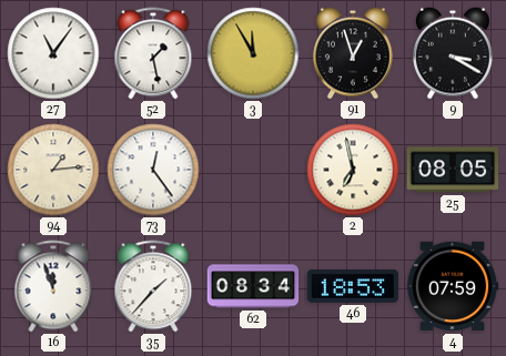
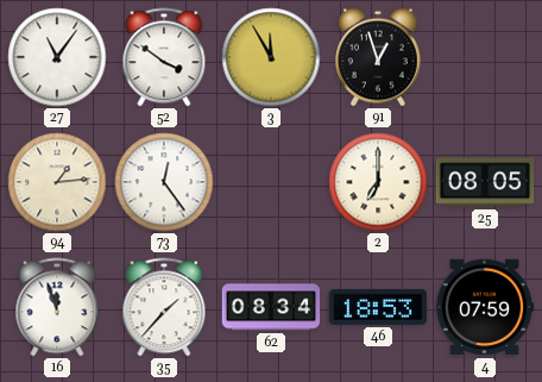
52: 1:28 -> 3:51 (164, 57)
9: 3:20 -> none (453, 53)
2: 6:58 -> 7:00 (378, 182)
